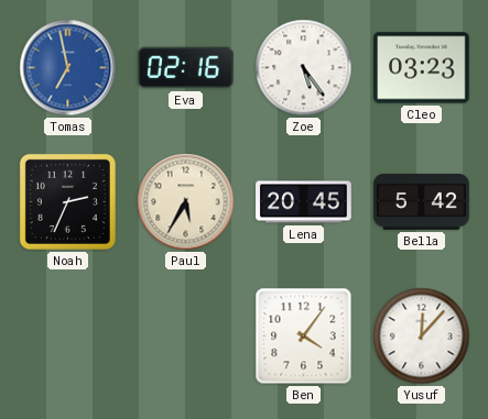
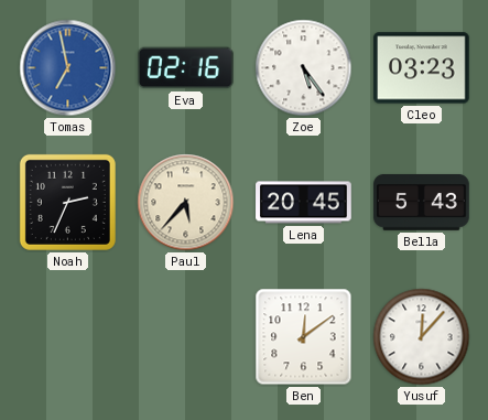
Paul: 5:35 -> 5:37 (186, 203)
Bella: 5:42 -> 5:43 (422, 203)
Ben: 4:06 -> 12:09 (304, 337)
